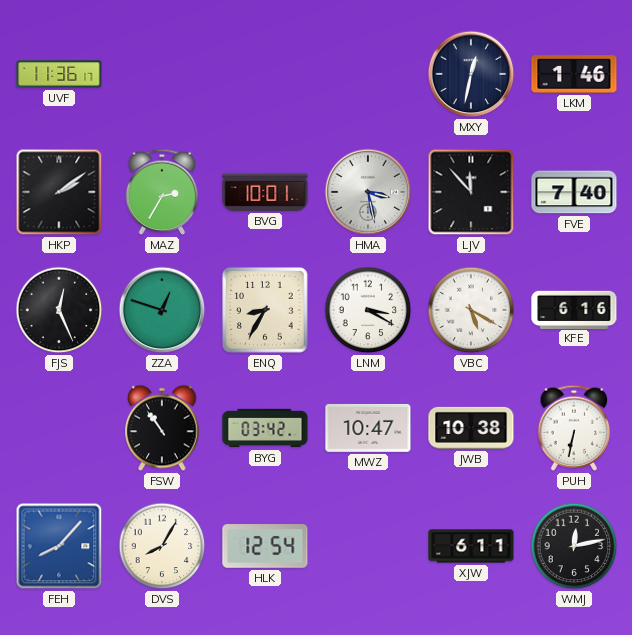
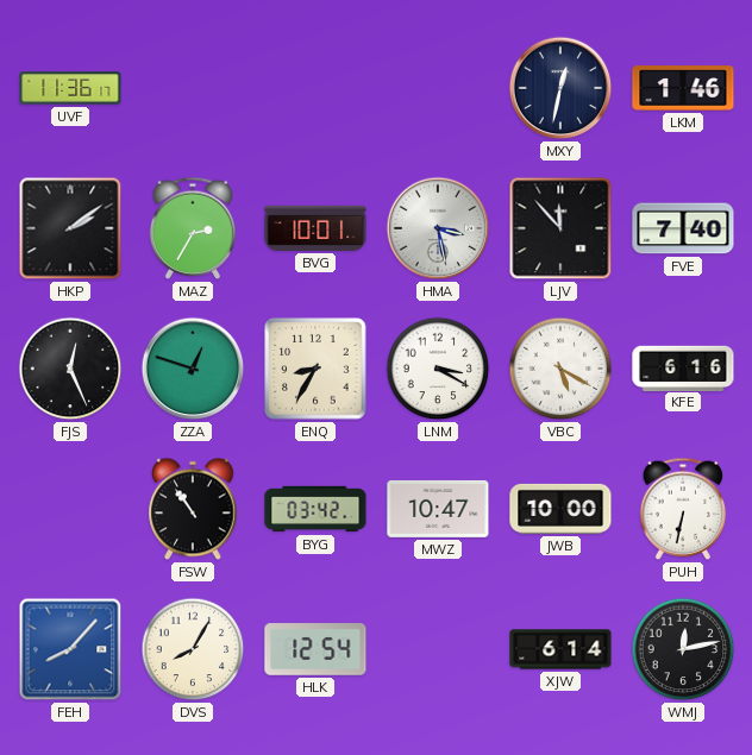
JWB: 10:38 -> 10:00 (560, 509)
XJW: 6:11 -> 6:14 (560, 649)
